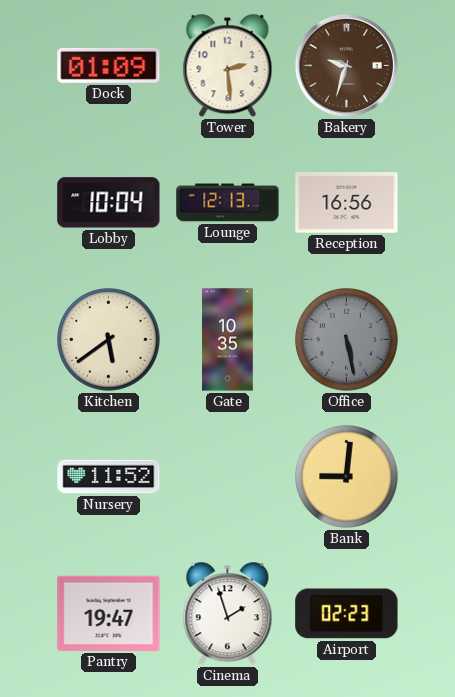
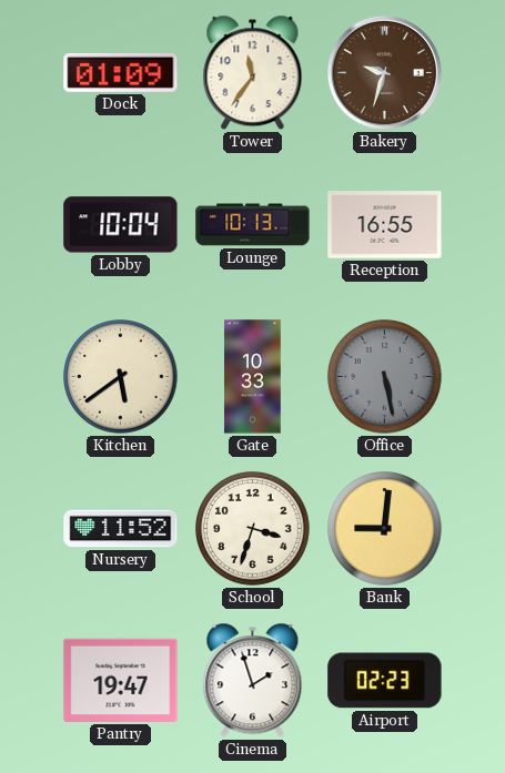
Tower: 2:29 -> 11:36 (253, 73)
Lounge: 12:13 -> 10:13 (253, 225)
Reception: 16:56 -> 16:55 (385, 225)
Gate: 10:35 -> 10:33 (253, 377)
School: none -> 3:33 (253, 529)
